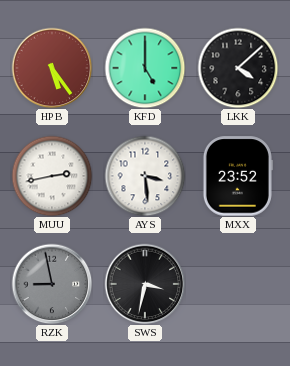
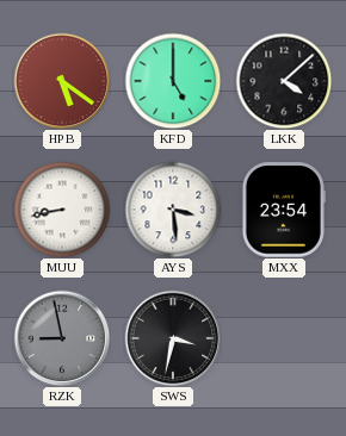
HPB: 5:24 -> 5:21 (62, 81)
MUU: 2:43 -> 8:43 (62, 210)
MXX: 23:52 -> 23:54 (283, 210)
